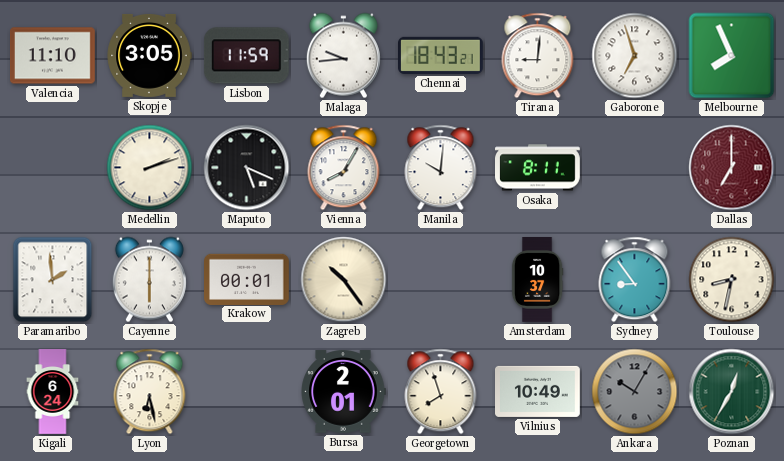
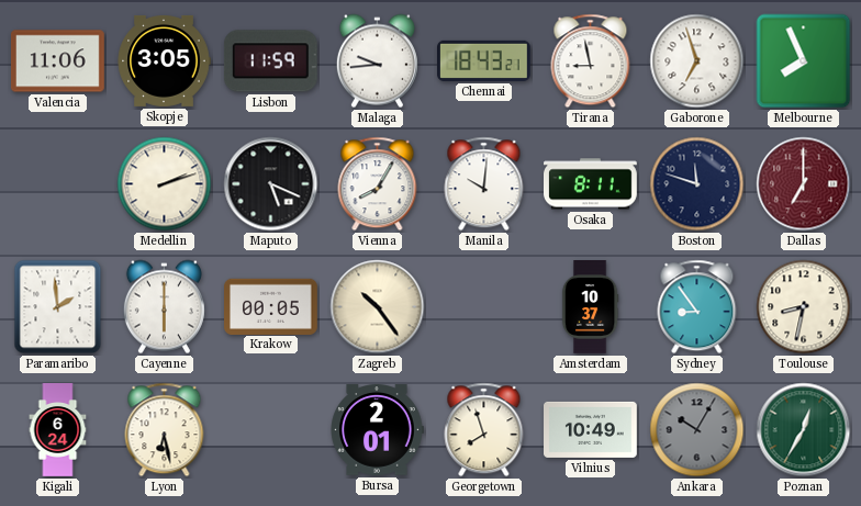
Valencia: 11:10 -> 11:06 (58, 61)
Tirana: 9:01 -> 8:58 (591, 61)
Boston: none -> 11:48 (697, 184)
Krakow: 00:01 -> 00:05 (271, 306)
